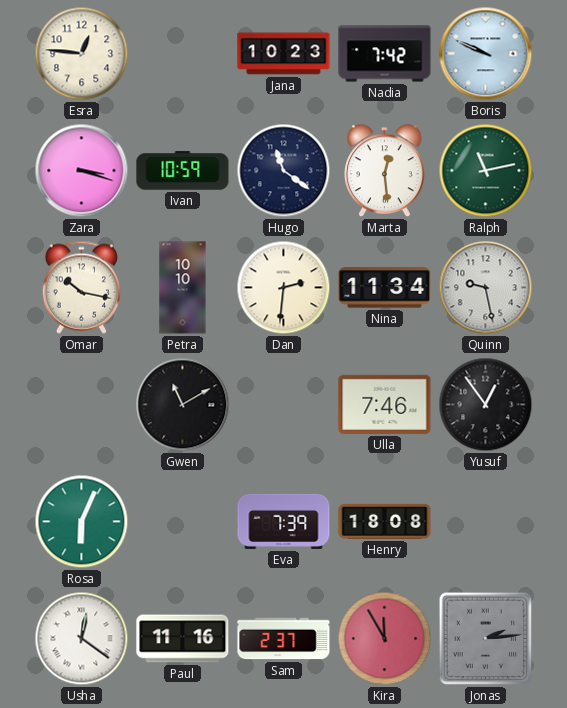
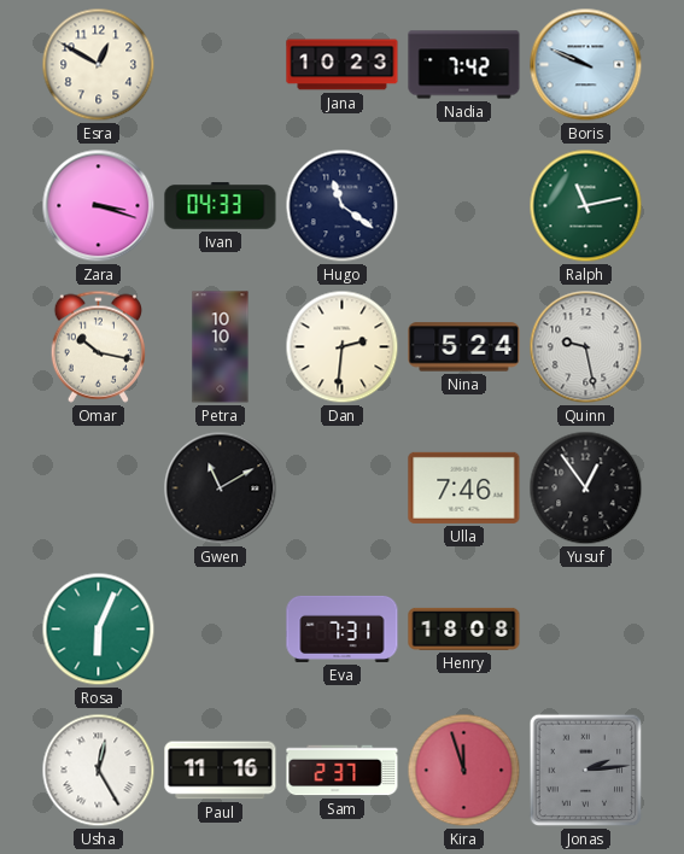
Esra: 12:46 -> 12:50 (99, 65)
Ivan: 10:59 -> 04:33 (221, 206)
Marta: 12:29 -> none (385, 171)
Nina: 11:34 -> 5:24 (464, 347)
Eva: 7:39 -> 7:31 (343, 628)
Usha: 12:21 -> 12:25 (99, 771)
Kira: 11:55 -> 11:57 (464, 771)
